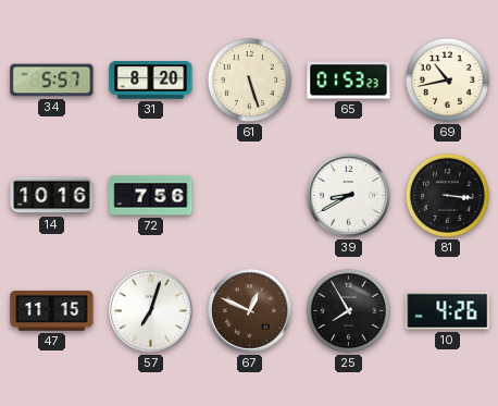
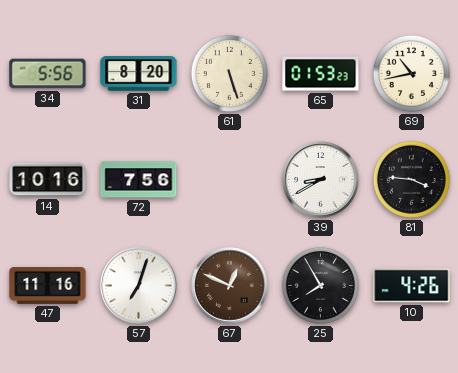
34: 5:57 -> 5:56 (48, 74)
81: 3:16 -> 3:46 (411, 179)
47: 11:15 -> 11:16 (48, 286)
